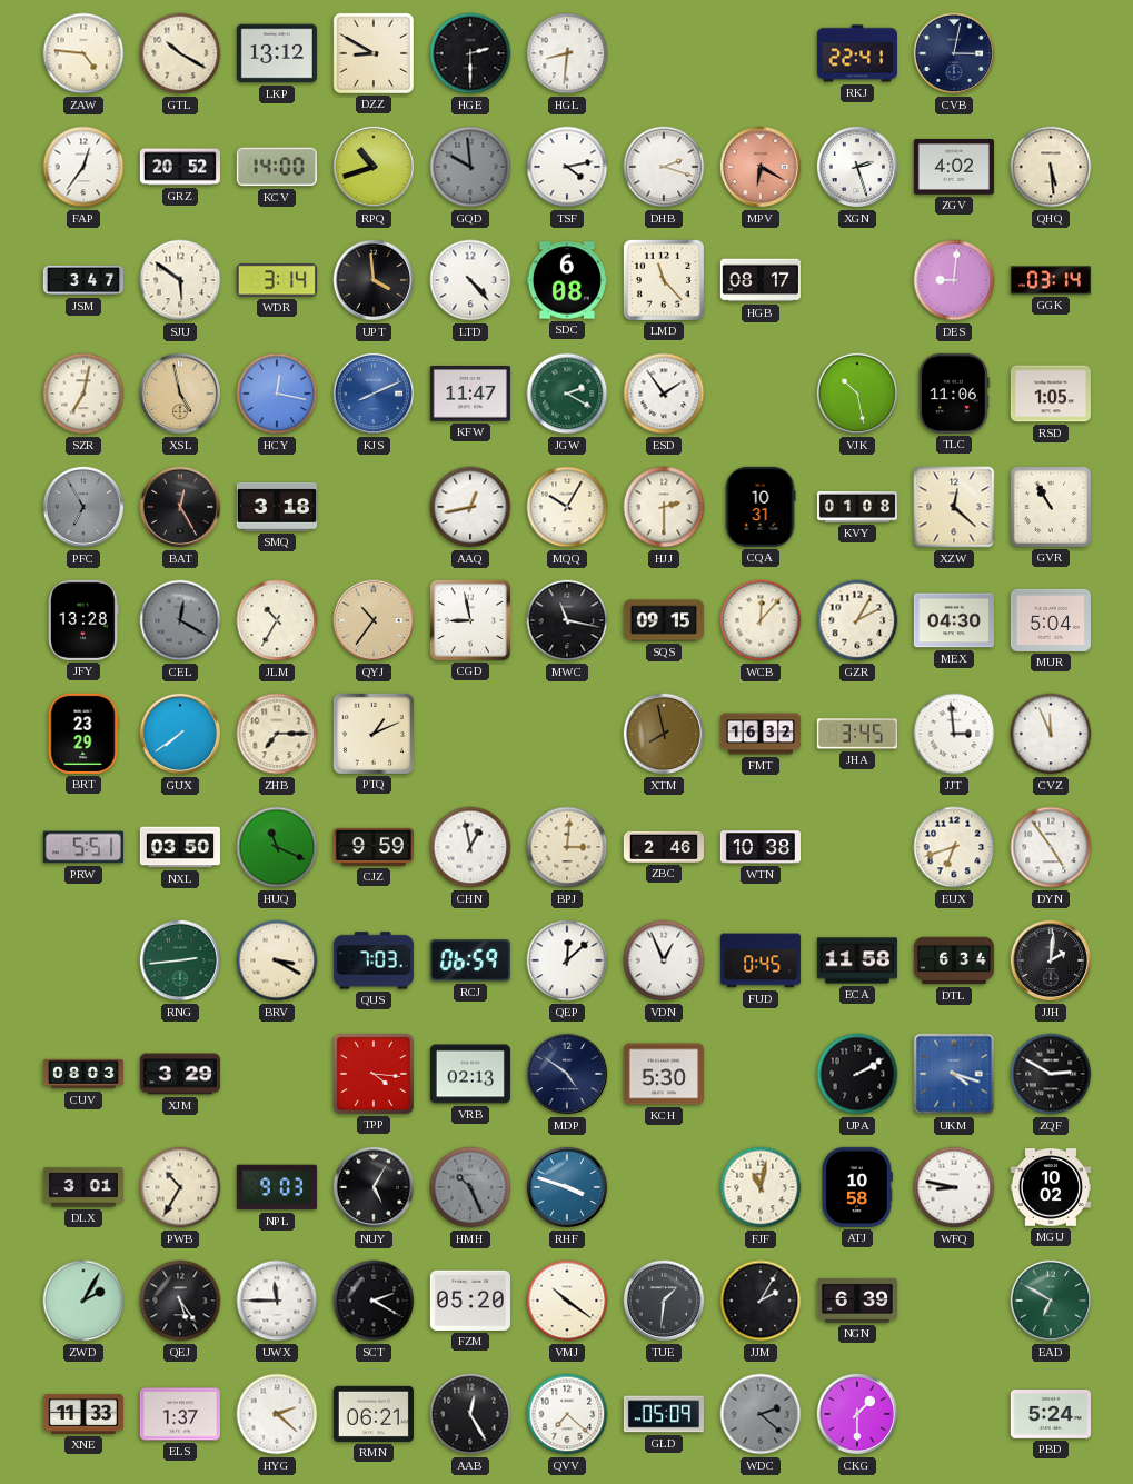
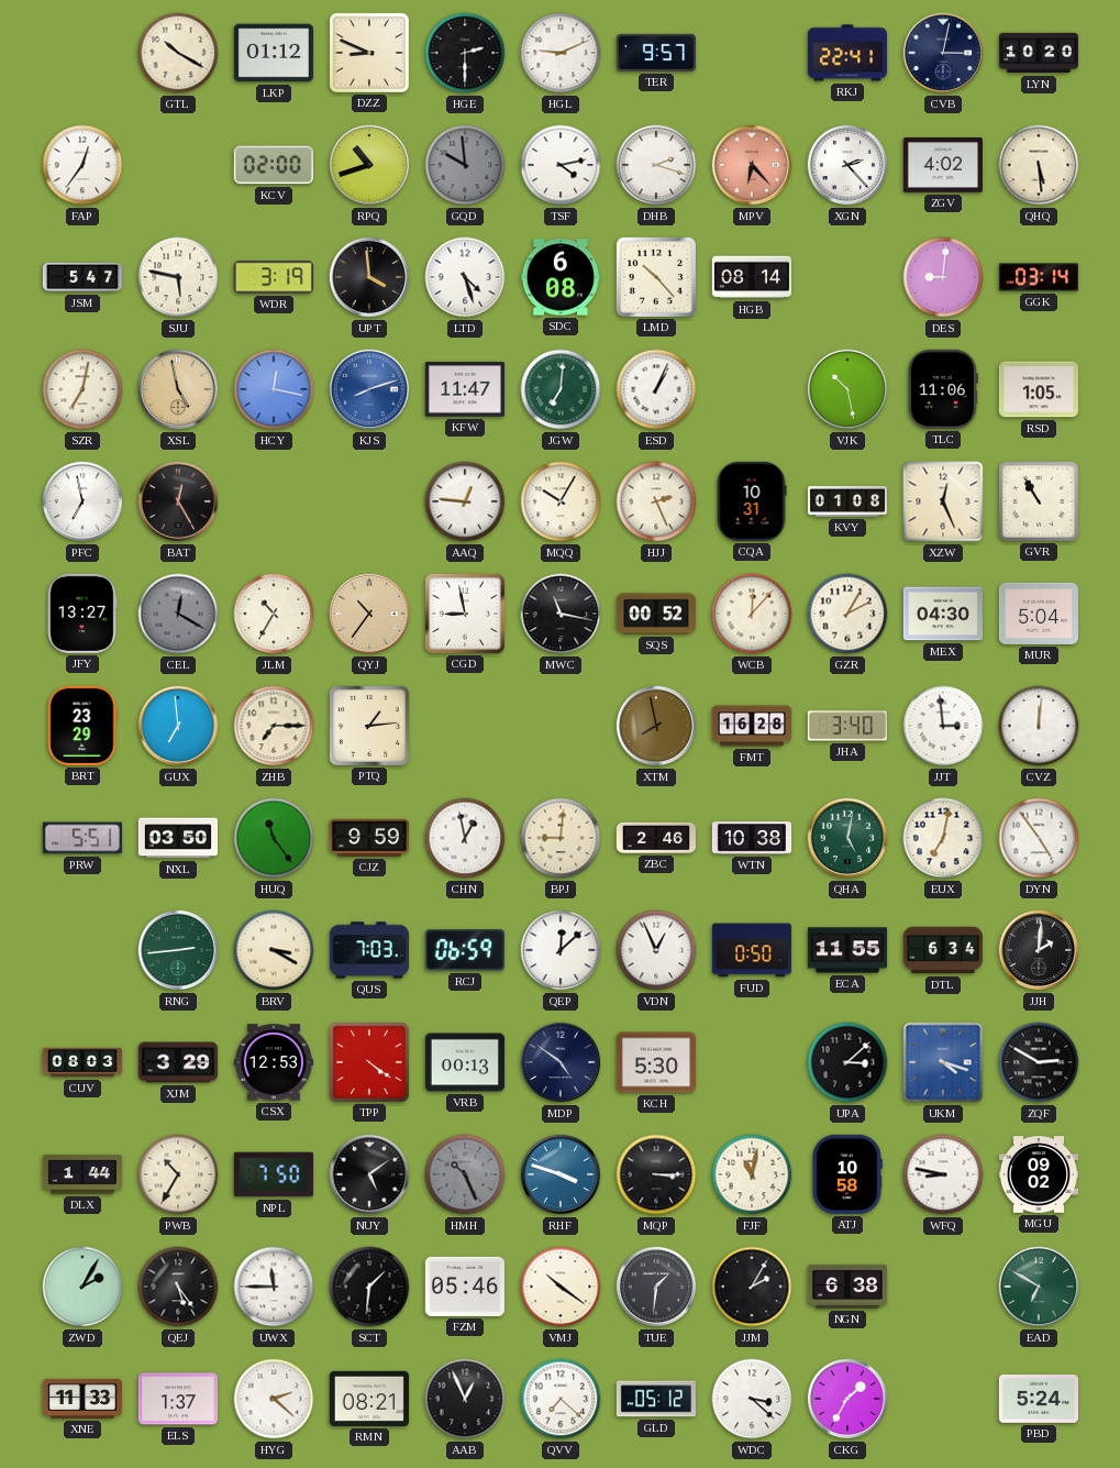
ZAW: 4:46 -> none (83, 53)
LKP: 13:12 -> 01:12 (274, 53)
DZZ: 8:50 -> 8:49 (369, 53)
HGL: 8:31 -> 9:11 (561, 53)
TER: none -> 9:57 (656, 53)
LYN: none -> 10:20 (1038, 53)
GRZ: 20:52 -> none (180, 167)
KCV: 14:00 -> 02:00 (274, 165)
MPV: 6:20 -> 6:23 (752, 165)
XGN: 2:27 -> 2:23 (847, 165)
JSM: 3:47 -> 5:47 (81, 277)
SJU: 5:51 -> 5:47 (178, 277)
WDR: 3:14 -> 3:19 (274, 277)
LTD: 4:23 -> 4:27 (465, 277)
LMD: 11:23 -> 10:23 (656, 277)
HGB: 08:17 -> 08:14 (752, 277)
KJS: 8:11 -> 8:12 (369, 389)
JGW: 2:20 -> 7:01 (561, 389)
ESD: 1:54 -> 1:04 (656, 389)
PFC: 6:55 -> 6:58 (82, 501)
PFC dial: grey -> white (82, 501)
SMQ: 3:18 -> none (277, 507)
AAQ: 12:43 -> 12:46 (465, 501)
HJJ: 2:30 -> 2:26 (656, 501)
XZW: 12:22 -> 12:26 (943, 501)
JFY: 13:28 -> 13:27 (84, 614)
SQS: 09:15 -> 00:52 (656, 614)
GUX: 7:39 -> 6:59 (178, 726)
PTQ: 1:11 -> 1:14 (369, 726)
FMT: 16:32 -> 16:28 (751, 726)
JHA: 3:45 -> 3:40 (847, 726)
CVZ: 11:56 -> 12:01 (1039, 726)
HUQ: 11:19 -> 11:24 (274, 838)
BPJ: 3:01 -> 9:01 (561, 838)
QHA: none -> 5:02 (847, 838)
EUX: 6:42 -> 7:02 (943, 838)
FUD: 0:45 -> 0:50 (752, 950)
ECA: 11:58 -> 11:55 (847, 950)
CSX: none -> 12:53 (274, 1062)
TPP: 4:16 -> 4:21 (369, 1062)
VRB: 02:13 -> 00:13 (465, 1062)
UPA: 2:10 -> 3:08 (847, 1062)
DLX: 3:01 -> 1:44 (82, 1174)
NPL: 9:03 -> 7:50 (274, 1174)
NUY: 5:05 -> 5:09 (369, 1174)
MQP: none -> 3:15 (656, 1174)
MGU: 10:02 -> 09:02 (1039, 1174)
SCT: 2:20 -> 1:31 (369, 1287)
FZM: 05:20 -> 05:46 (465, 1287)
NGN: 6:39 -> 6:38 (847, 1287)
RMN: 06:21 -> 08:21 (369, 1399)
AAB: 12:25 -> 12:56 (465, 1399)
GLD: 05:09 -> 05:12 (656, 1399)
WDC: 2:22 -> 3:22 (752, 1399)
WDC dial: grey -> white (752, 1399)
CKG: 1:30 -> 1:35 (847, 1399)
